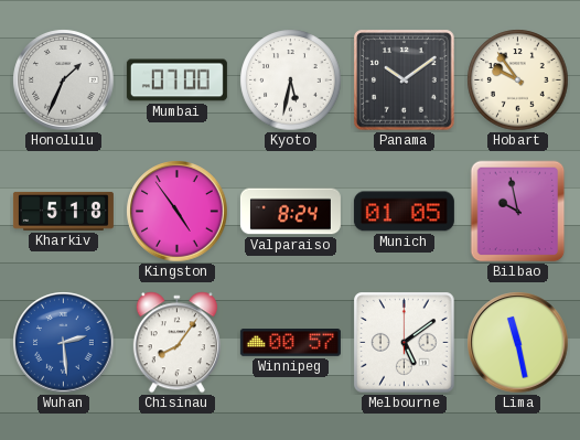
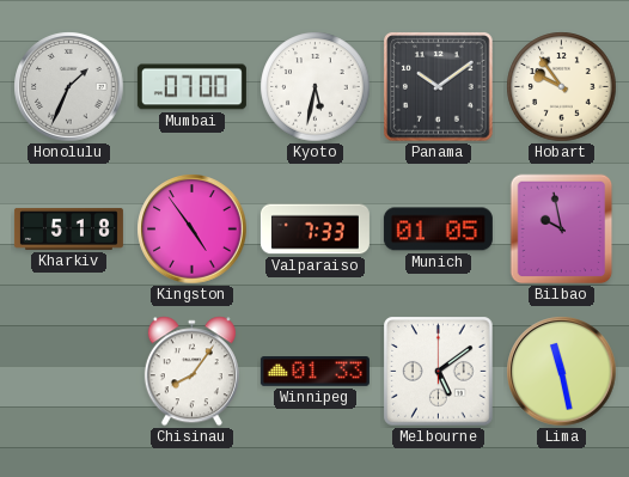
Valparaiso: 8:24 -> 7:33 (314, 230)
Wuhan: 2:29 -> none (64, 343)
Winnipeg: 00:57 -> 01:33 (314, 372)
